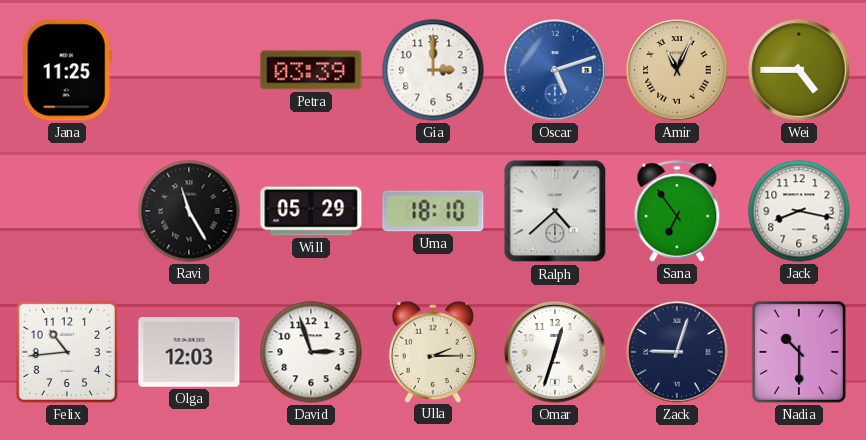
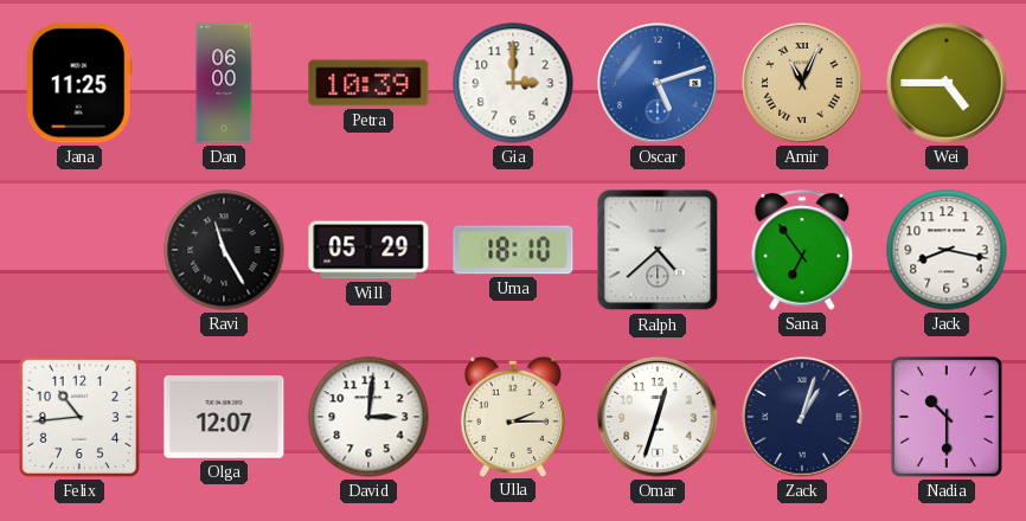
Dan: none -> 06:00 (224, 83)
Petra: 03:39 -> 10:39 (368, 83)
Olga: 12:03 -> 12:07 (224, 417)
David: 2:57 -> 3:01 (368, 417)
Zack: 9:03 -> 1:03 (802, 417)
